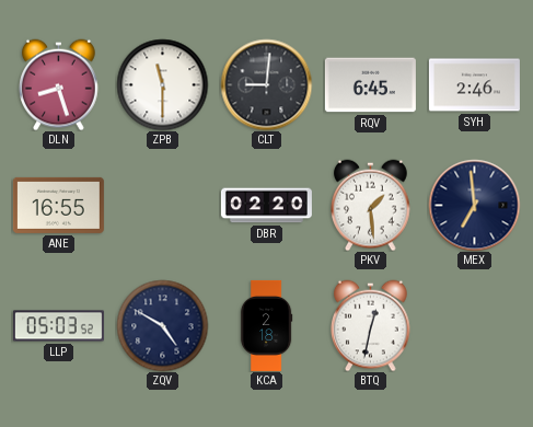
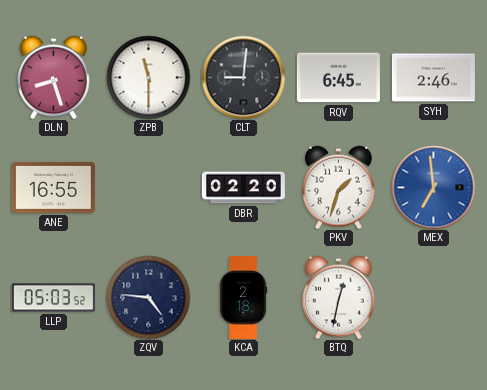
PKV: 1:29 -> 1:33 (339, 187)
MEX dial: navy -> blue (433, 187)
ZQV: 4:50 -> 4:46 (148, 297)
